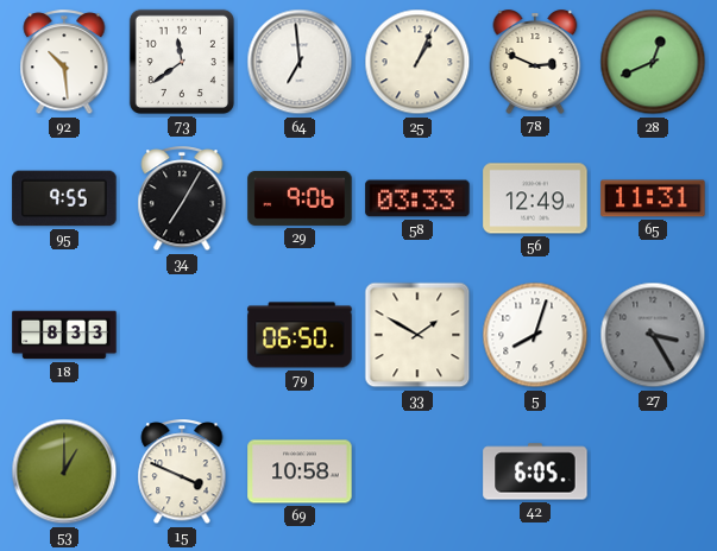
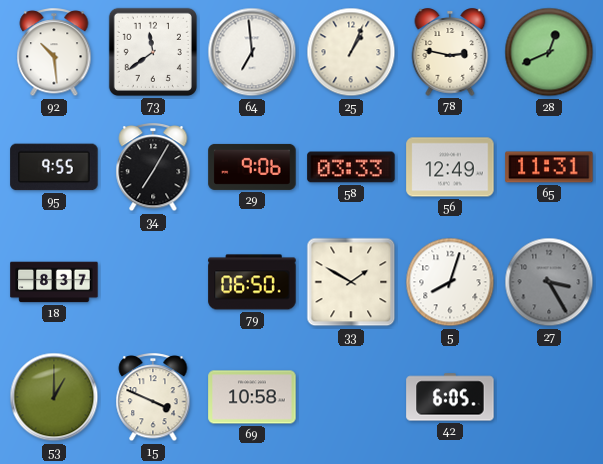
78: 2:49 -> 2:47 (450, 52)
18: 8:33 -> 8:37 (54, 282)
